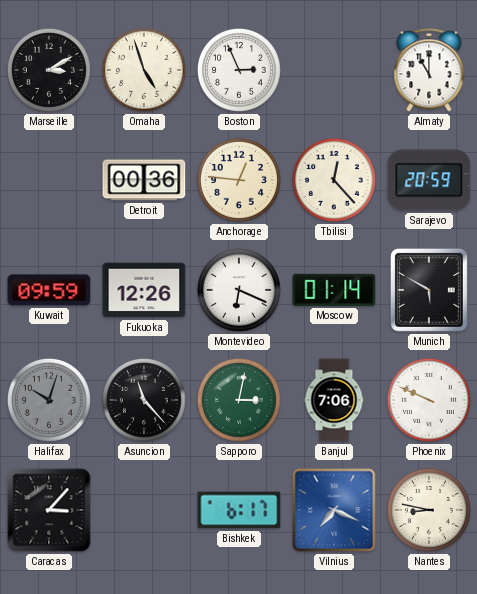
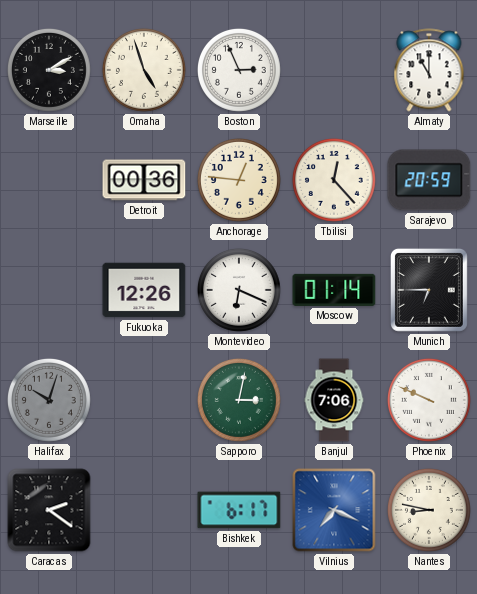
Kuwait: 09:59 -> none (49, 290)
Munich: 5:50 -> 6:45 (429, 290)
Asuncion: 11:23 -> none (144, 400)
Caracas: 3:07 -> 2:21 (49, 510)
